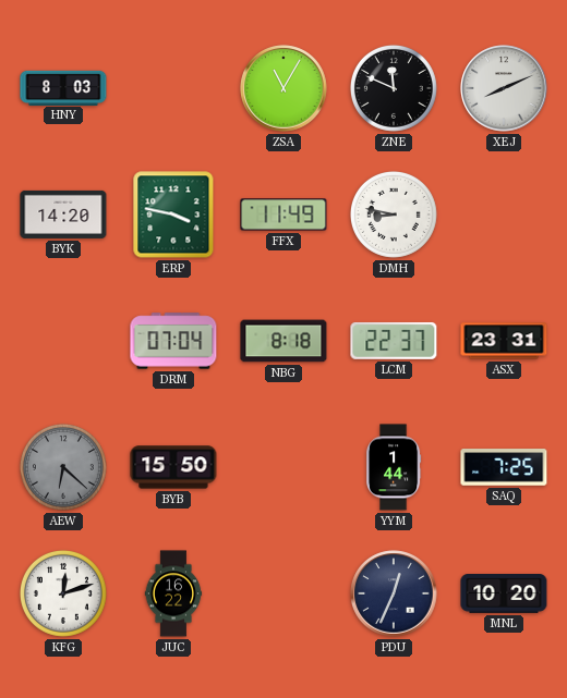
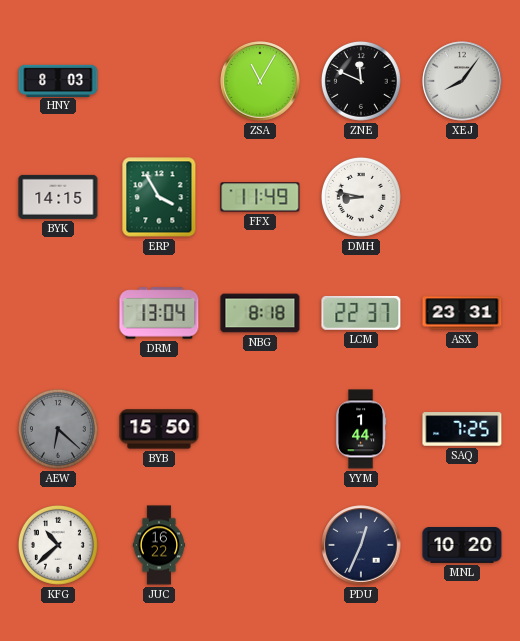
XEJ: 8:11 -> 8:06 (462, 81)
BYK: 14:20 -> 14:15 (58, 197)
ERP: 3:47 -> 3:55 (159, 197)
DRM: 07:04 -> 13:04 (159, 313)
KFG: 12:12 -> 10:38 (58, 545)
